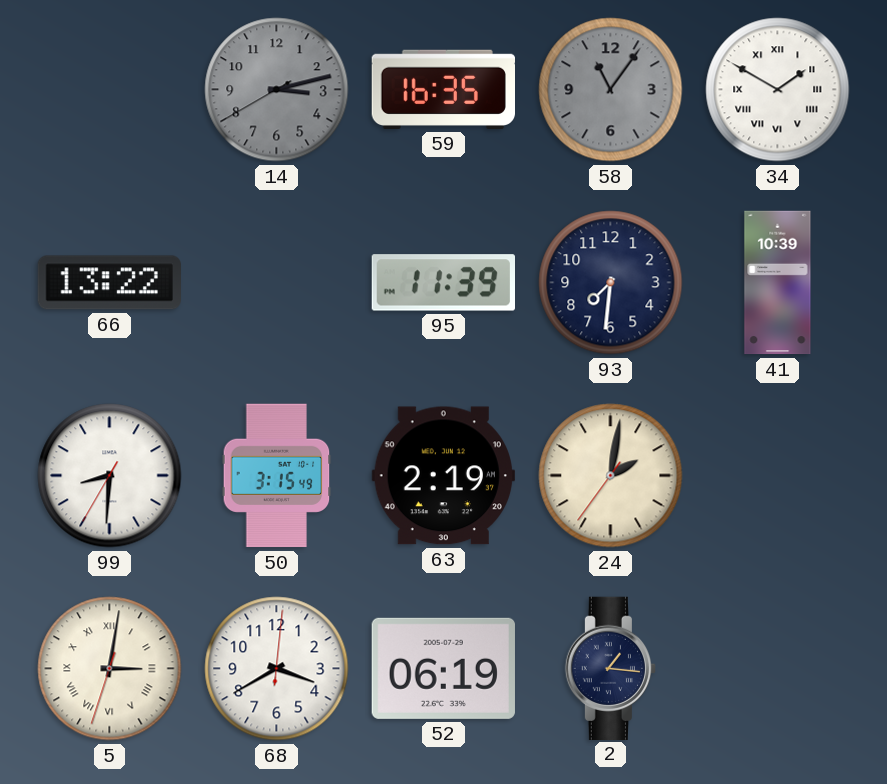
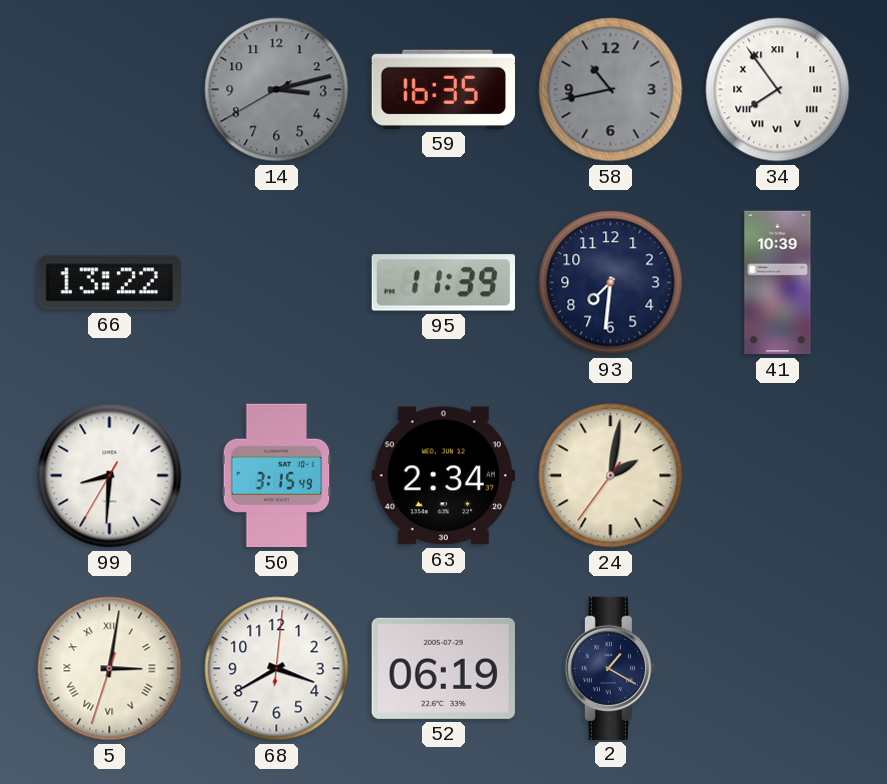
58: 11:06 -> 10:43 (611, 90)
34: 1:50 -> 7:54 (778, 90)
63: 2:19 -> 2:34 (443, 476)
2: 1:16 -> 1:20 (610, 668)
